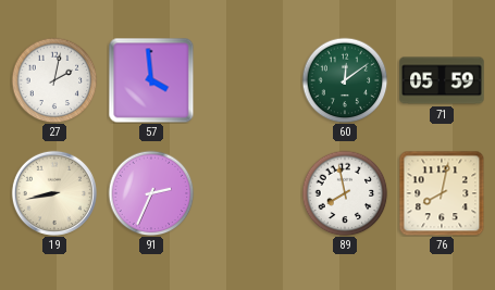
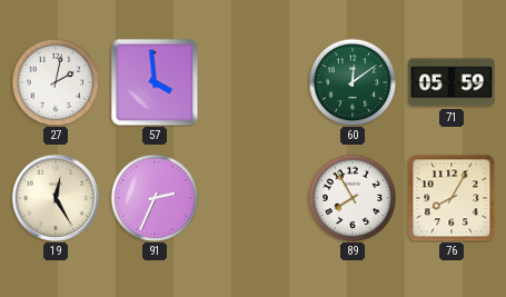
19: 8:43 -> 12:25 (56, 198)
89: 7:58 -> 7:55 (353, 198)
76: 8:02 -> 8:05 (452, 198)
